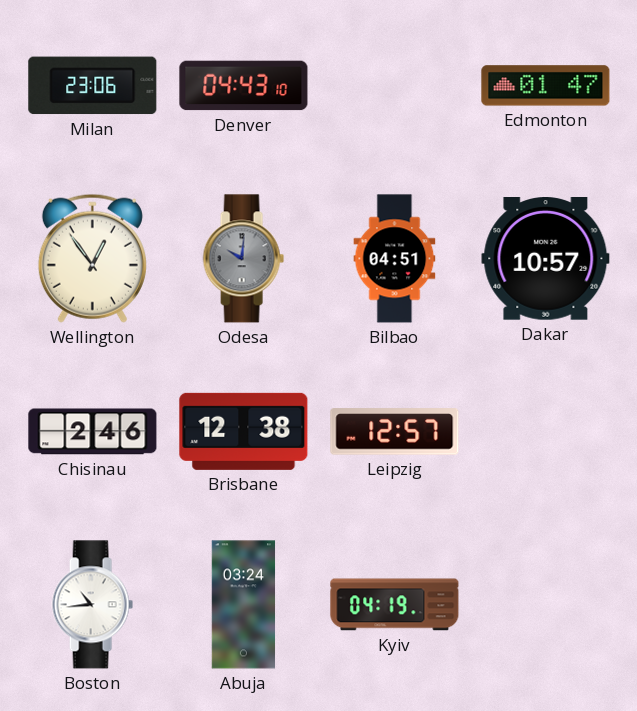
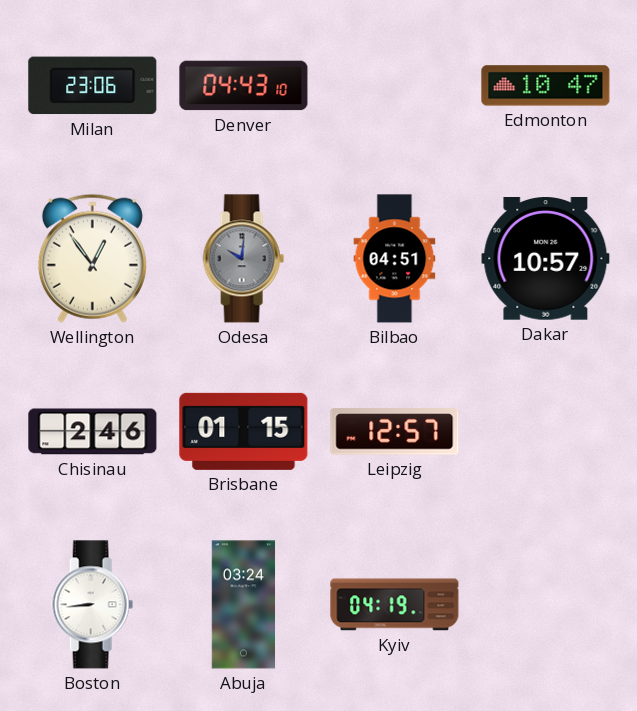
Edmonton: 01:47 -> 10:47 (546, 86)
Brisbane: 12:38 -> 01:15 (244, 431)
Boston: 10:44 -> 8:44 (92, 605)
